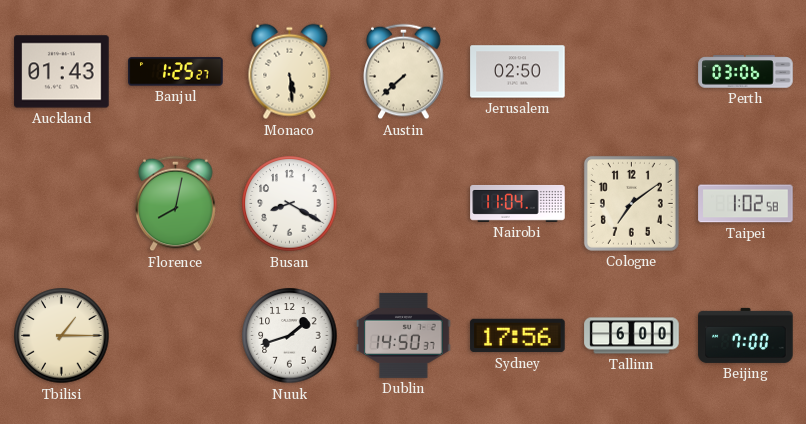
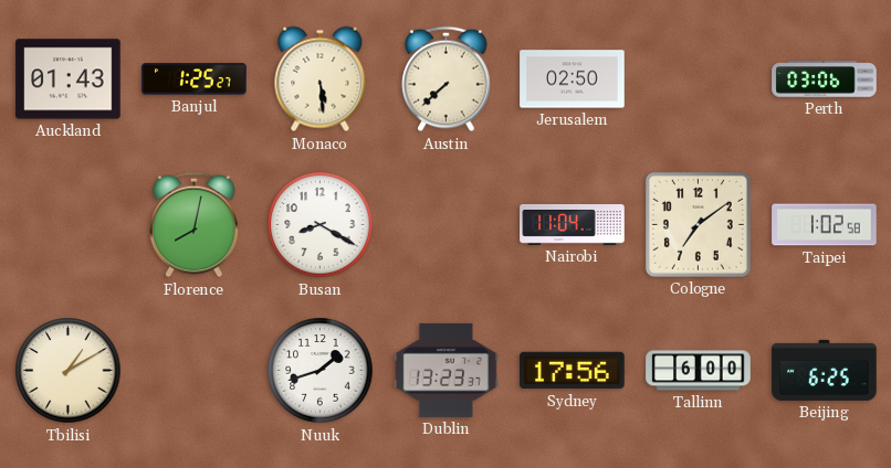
Tbilisi: 1:15 -> 1:10 (69, 371)
Dublin: 14:50 -> 13:23 (447, 370)
Beijing: 7:00 -> 6:25 (825, 370)
